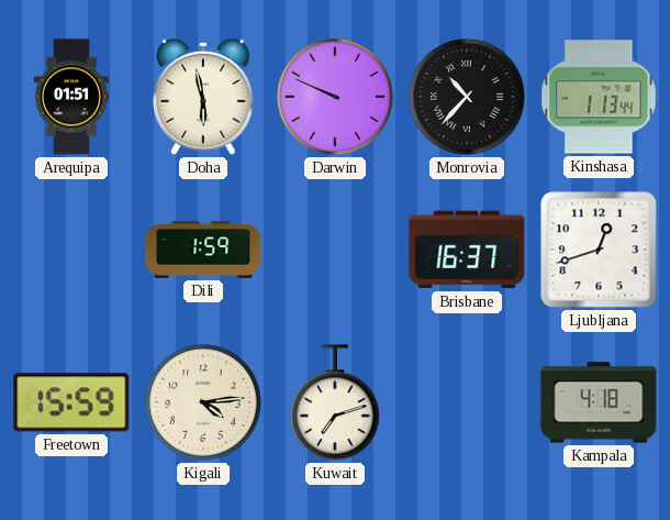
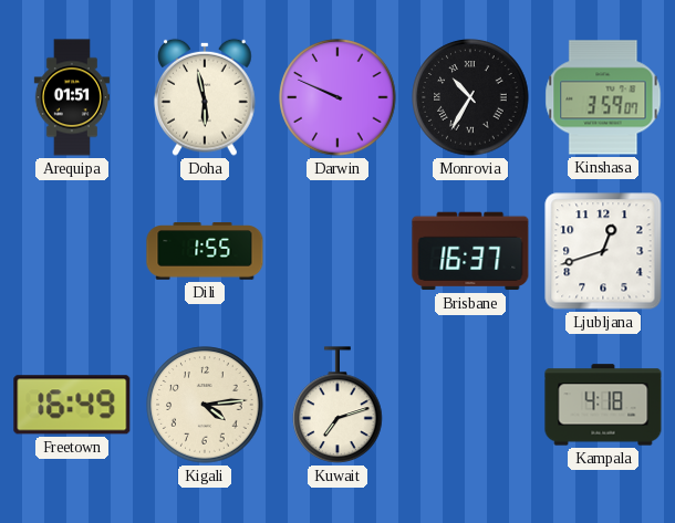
Monrovia: 10:37 -> 10:35 (470, 97)
Kinshasa: 1:13 -> 3:59 (603, 97)
Dili: 1:59 -> 1:55 (205, 251)
Freetown: 15:59 -> 16:49 (72, 405)
